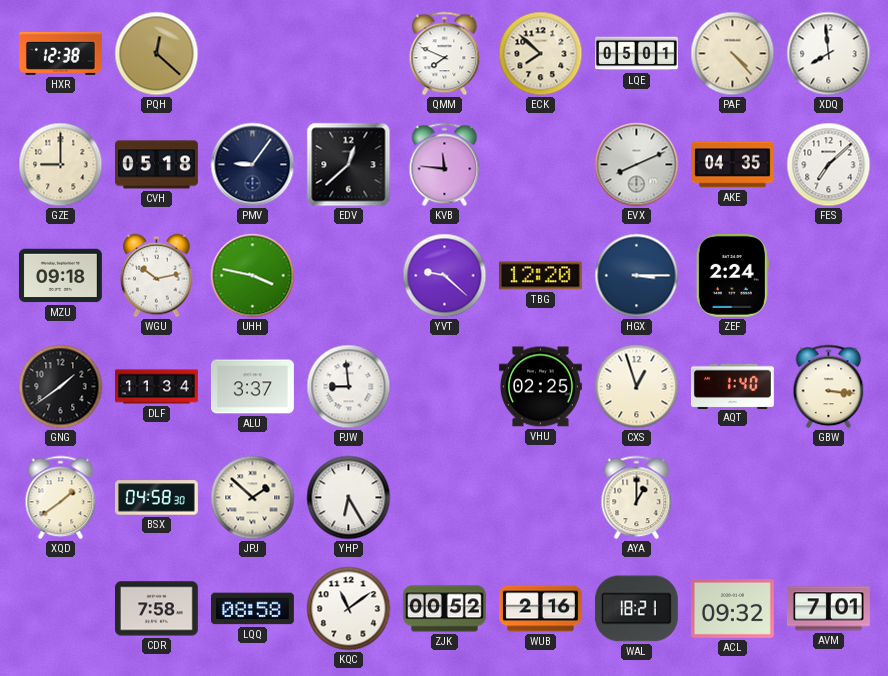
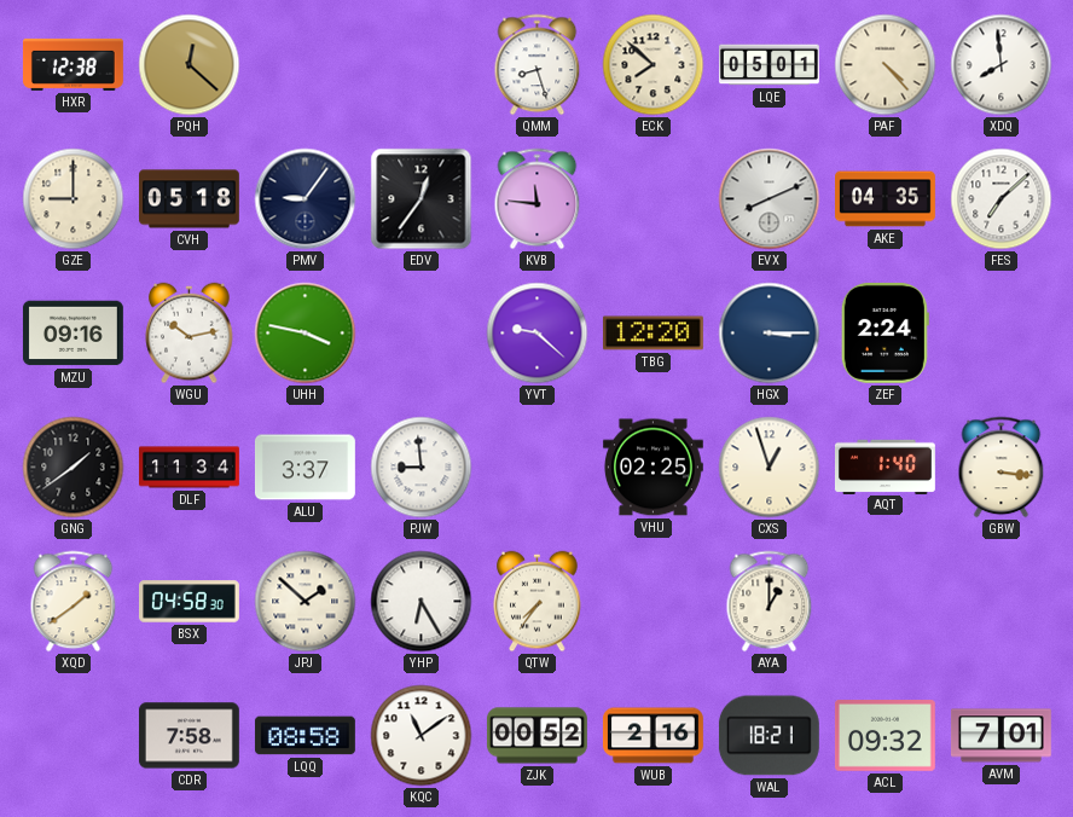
QMM: 7:49 -> 8:27 (538, 65)
EDV: 12:38 -> 12:36 (422, 199)
MZU: 09:18 -> 09:16 (72, 334)
QTW: none -> 7:36 (538, 602)
